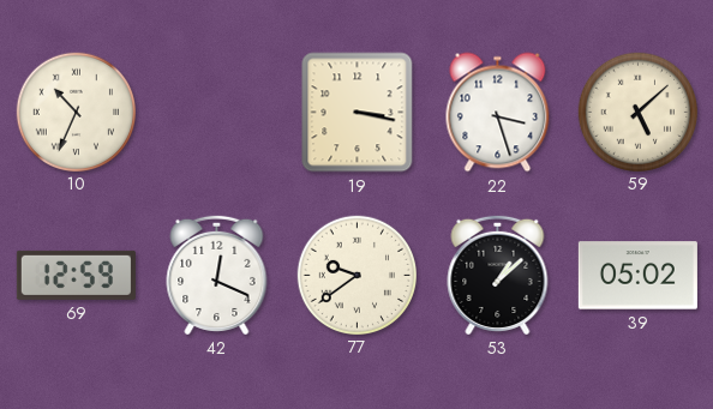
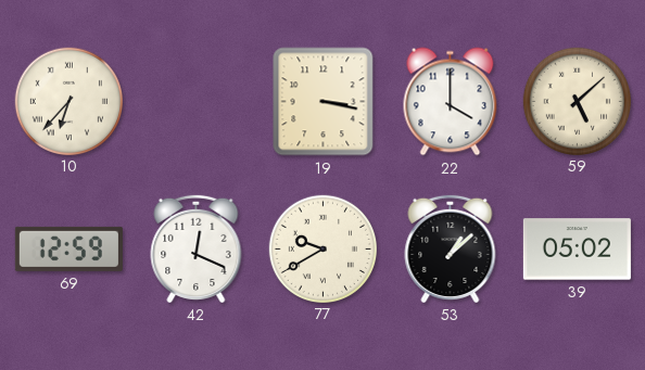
10: 10:34 -> 6:37 (68, 101)
22: 3:27 -> 4:00 (451, 102)
77: 9:39 -> 9:40 (322, 248)
